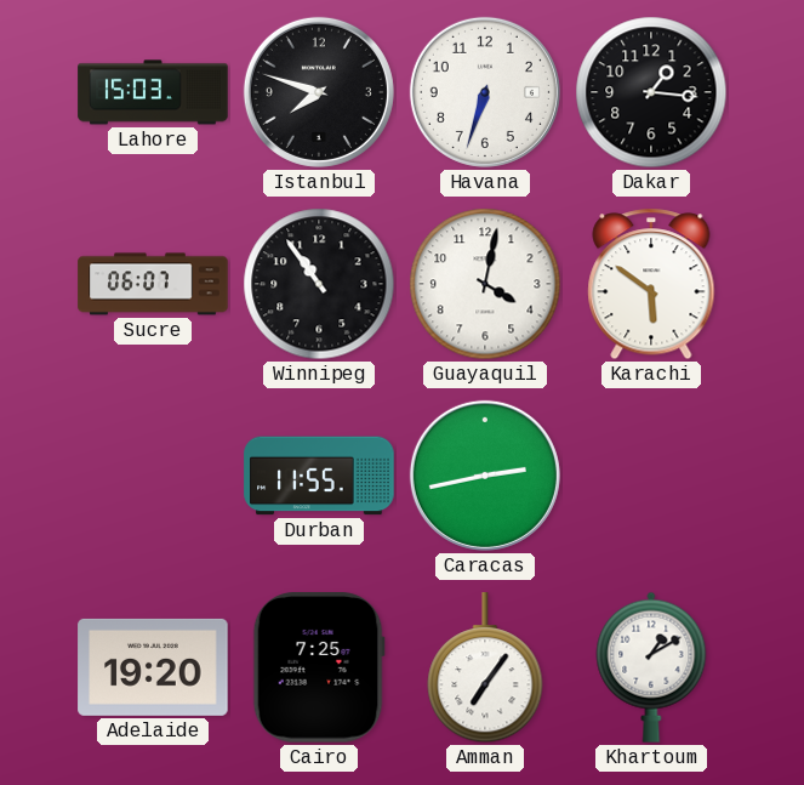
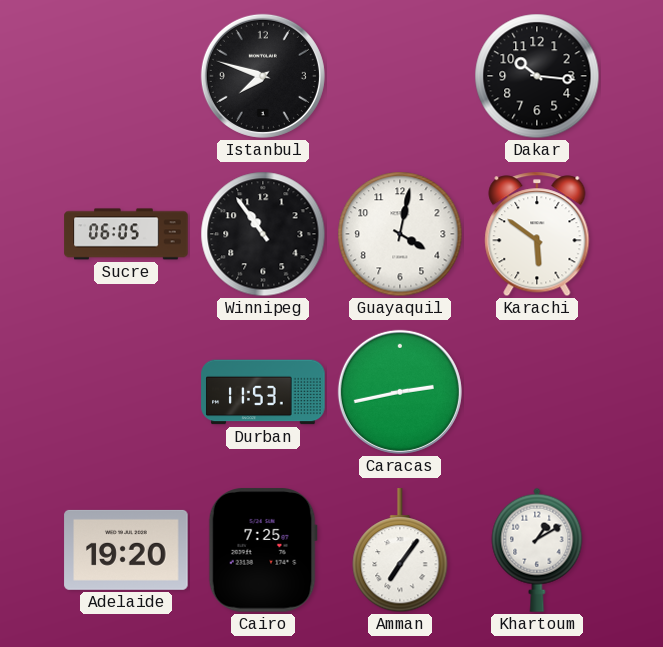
Lahore: 15:03 -> none (153, 92)
Havana: 6:33 -> none (485, 92)
Dakar: 1:16 -> 10:16 (537, 76)
Sucre: 06:07 -> 06:05 (126, 234)
Durban: 11:55 -> 11:53 (263, 392)
